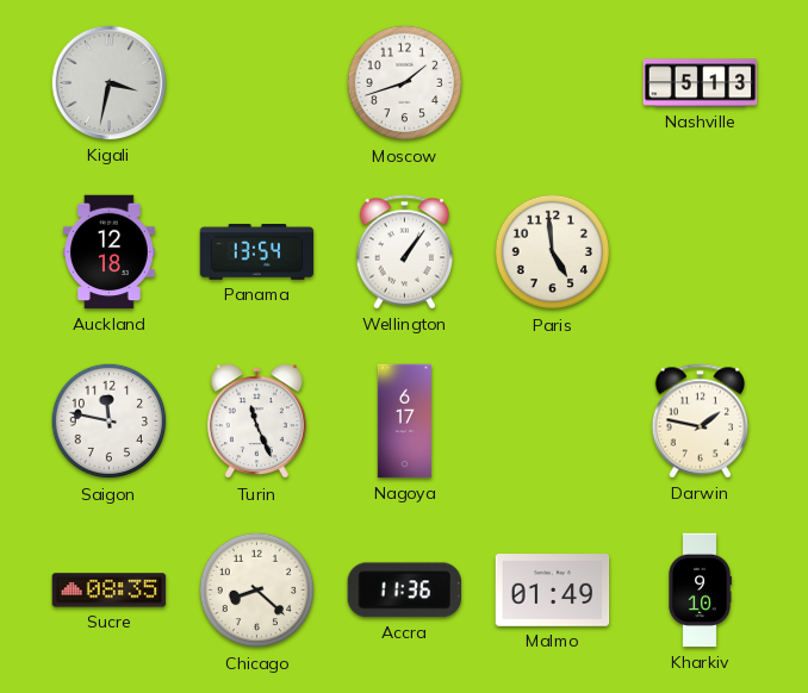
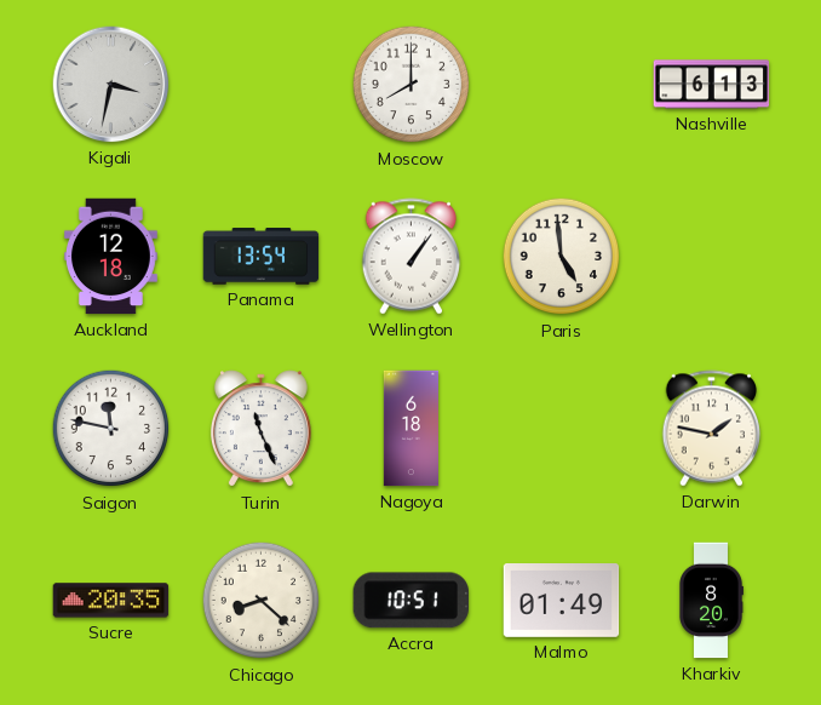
Moscow: 1:42 -> 8:00 (412, 85)
Nashville: 5:13 -> 6:13 (712, 85)
Nagoya: 6:17 -> 6:18 (412, 429)
Sucre: 08:35 -> 20:35 (111, 601)
Accra: 11:36 -> 10:51 (410, 601)
Kharkiv: 9:10 -> 8:20 (712, 601)
